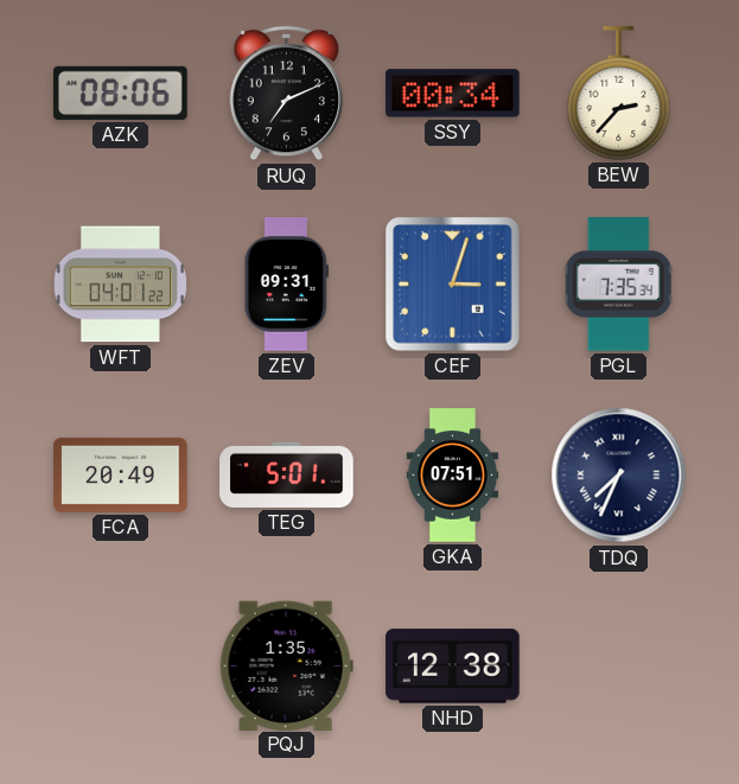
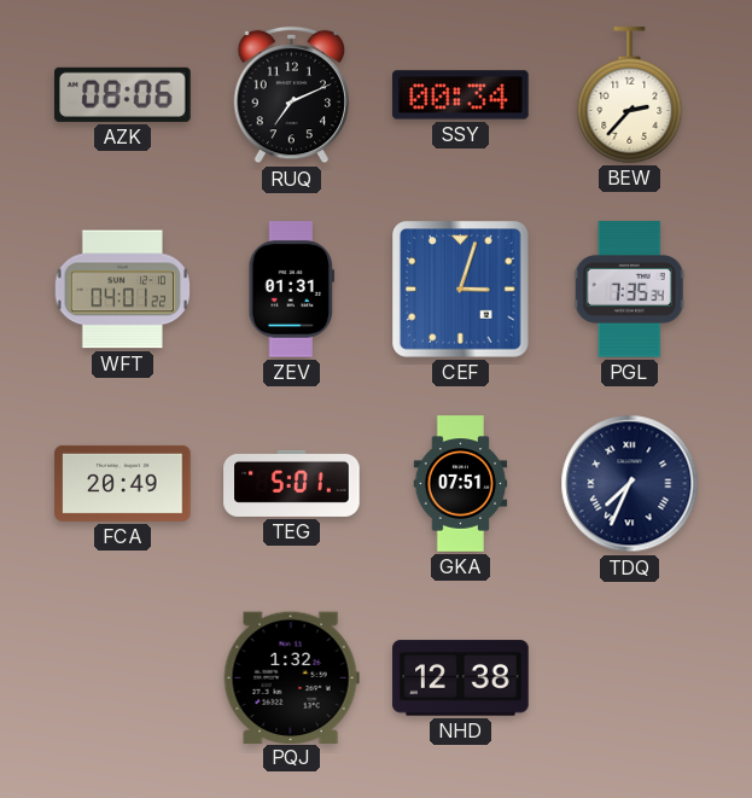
ZEV: 09:31 -> 01:31 (292, 290)
PQJ: 1:35 -> 1:32 (291, 677)
